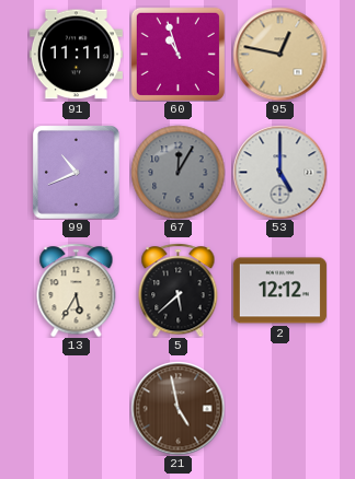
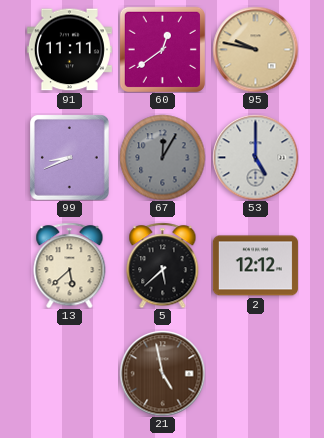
60: 10:57 -> 12:39 (162, 49)
95: 12:47 -> 9:47 (255, 49)
99: 10:41 -> 8:41 (70, 158)
13: 5:35 -> 5:38 (70, 265)
